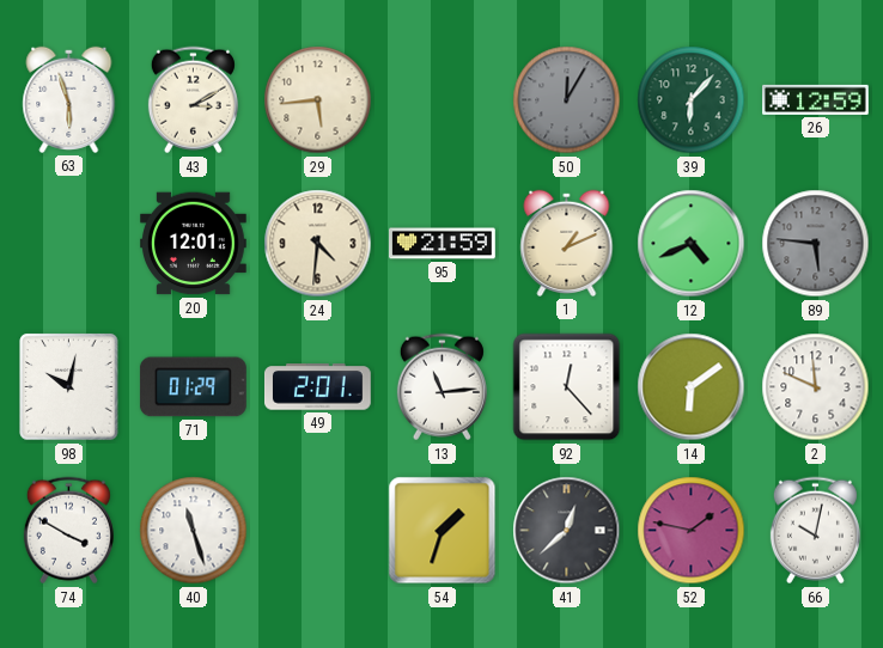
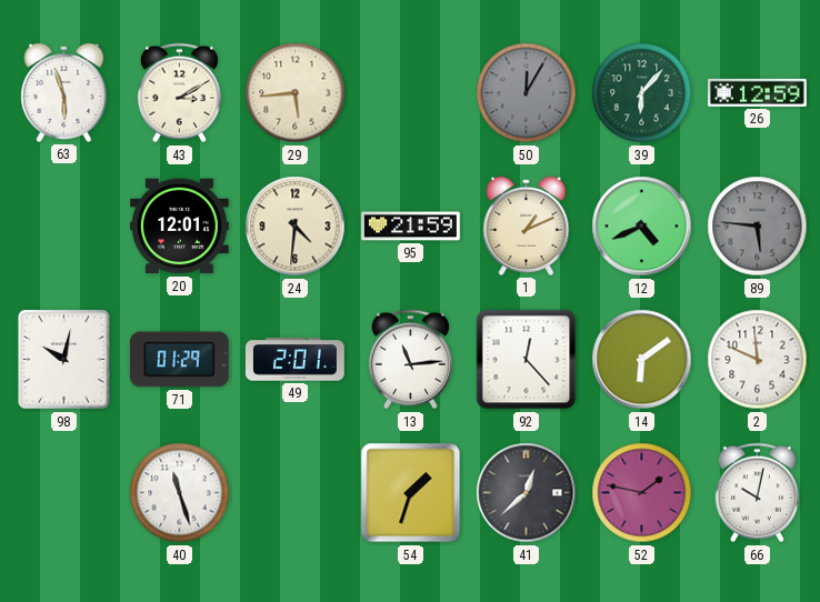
74: 3:50 -> none (68, 531)
